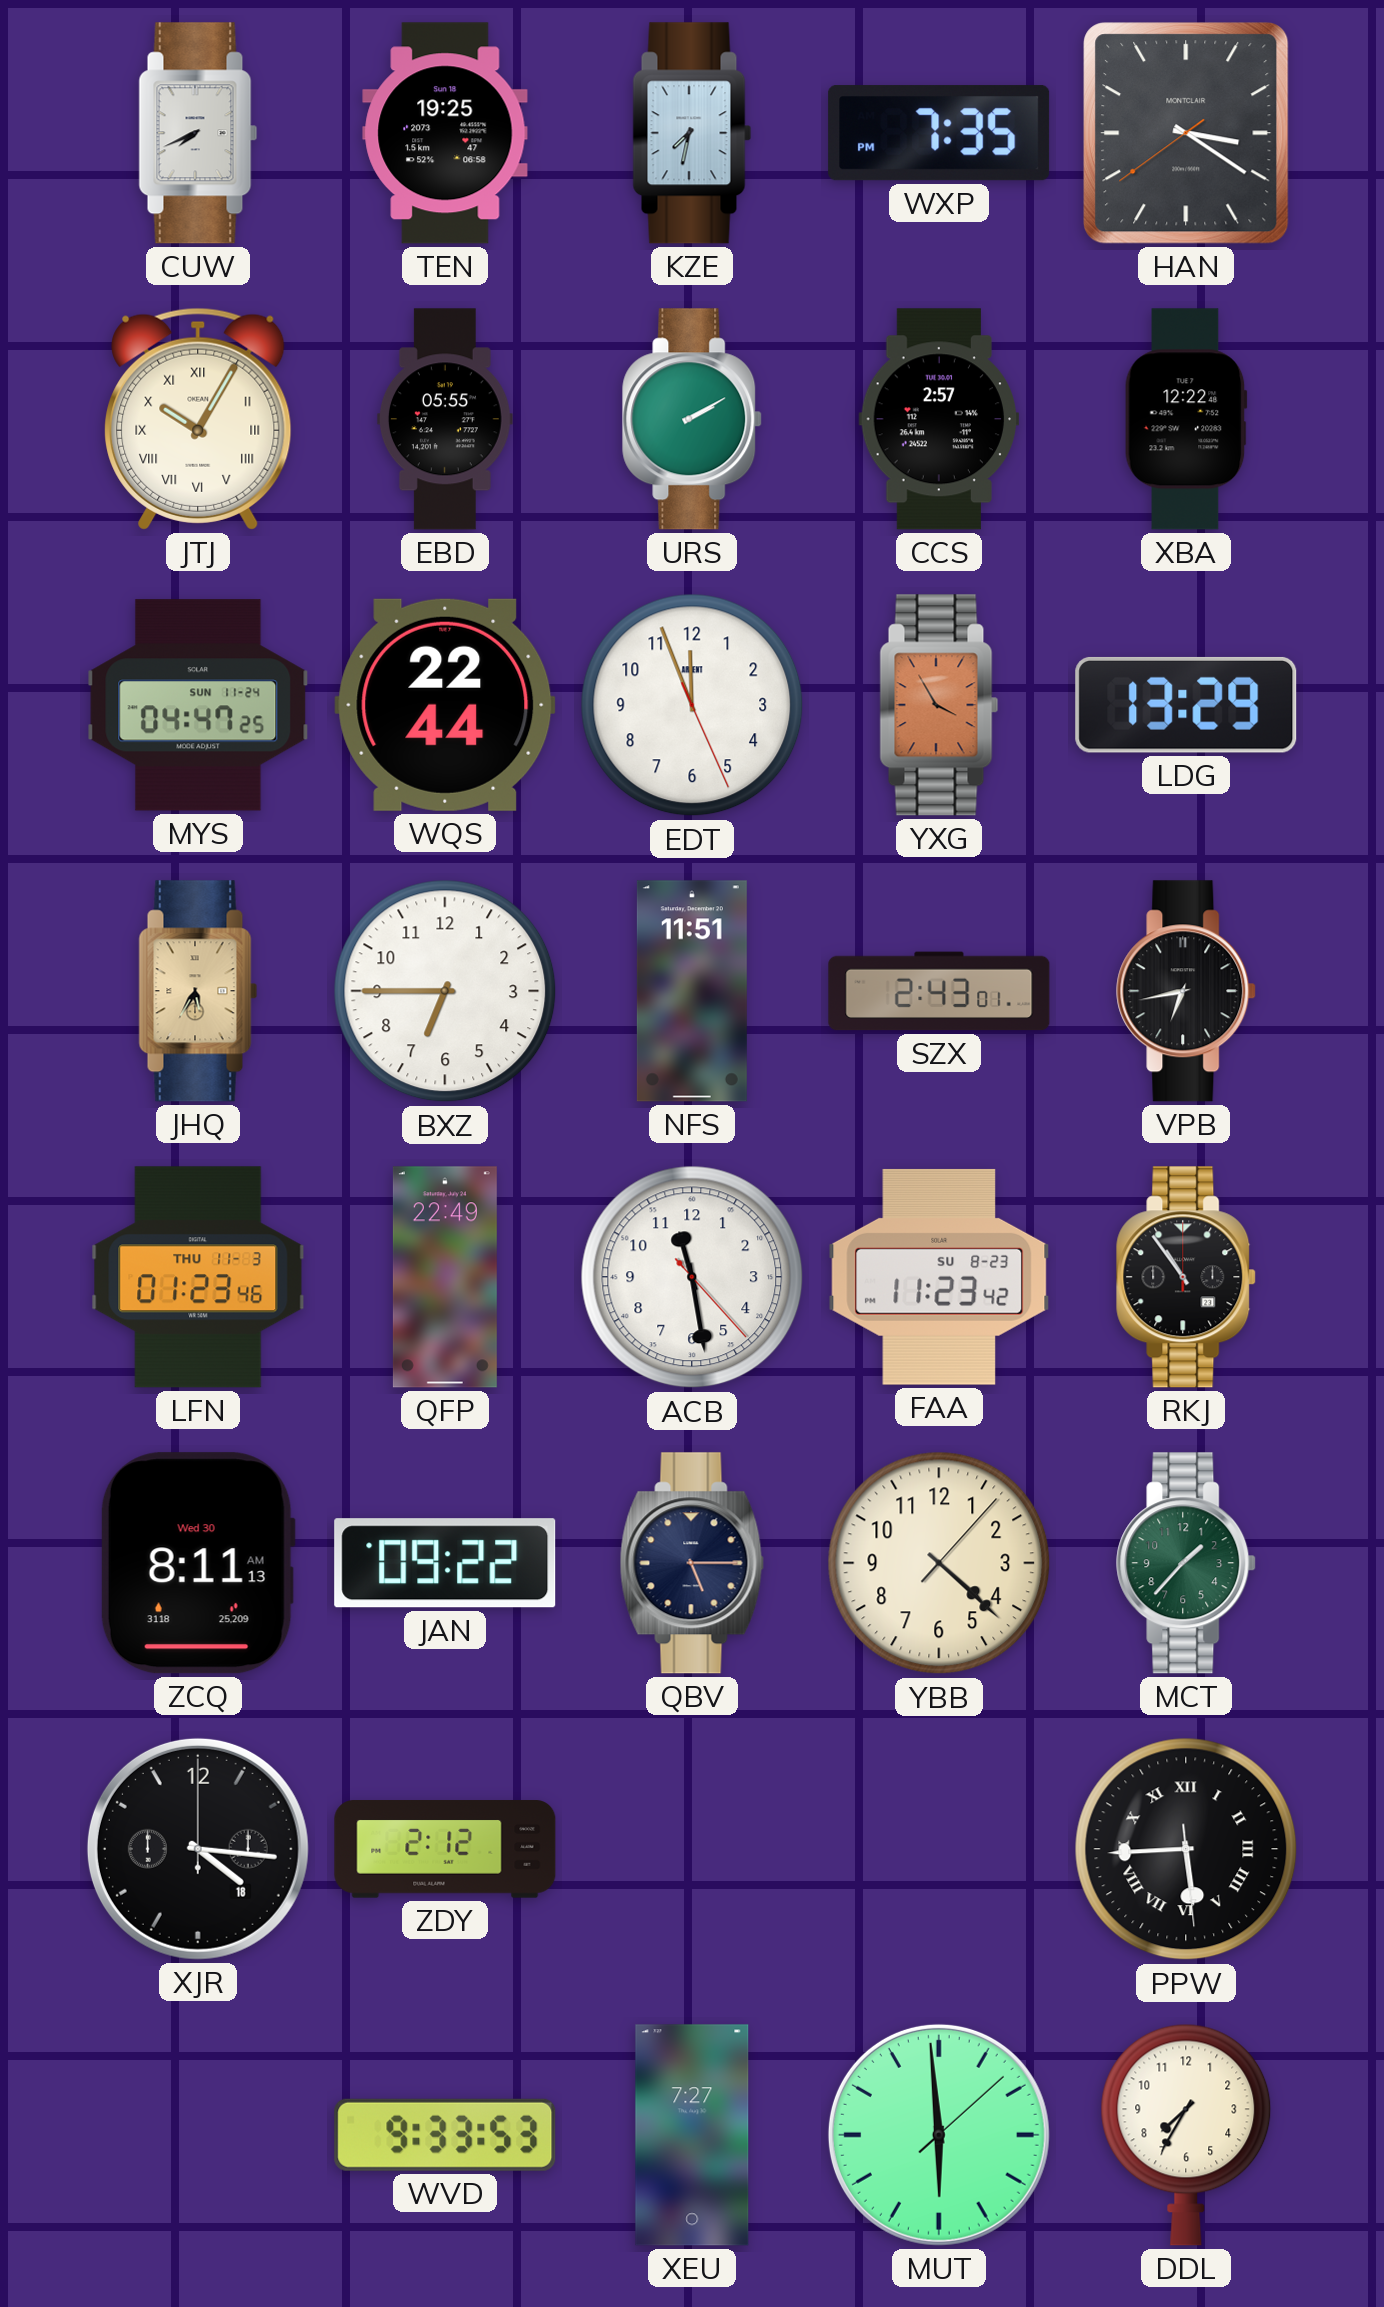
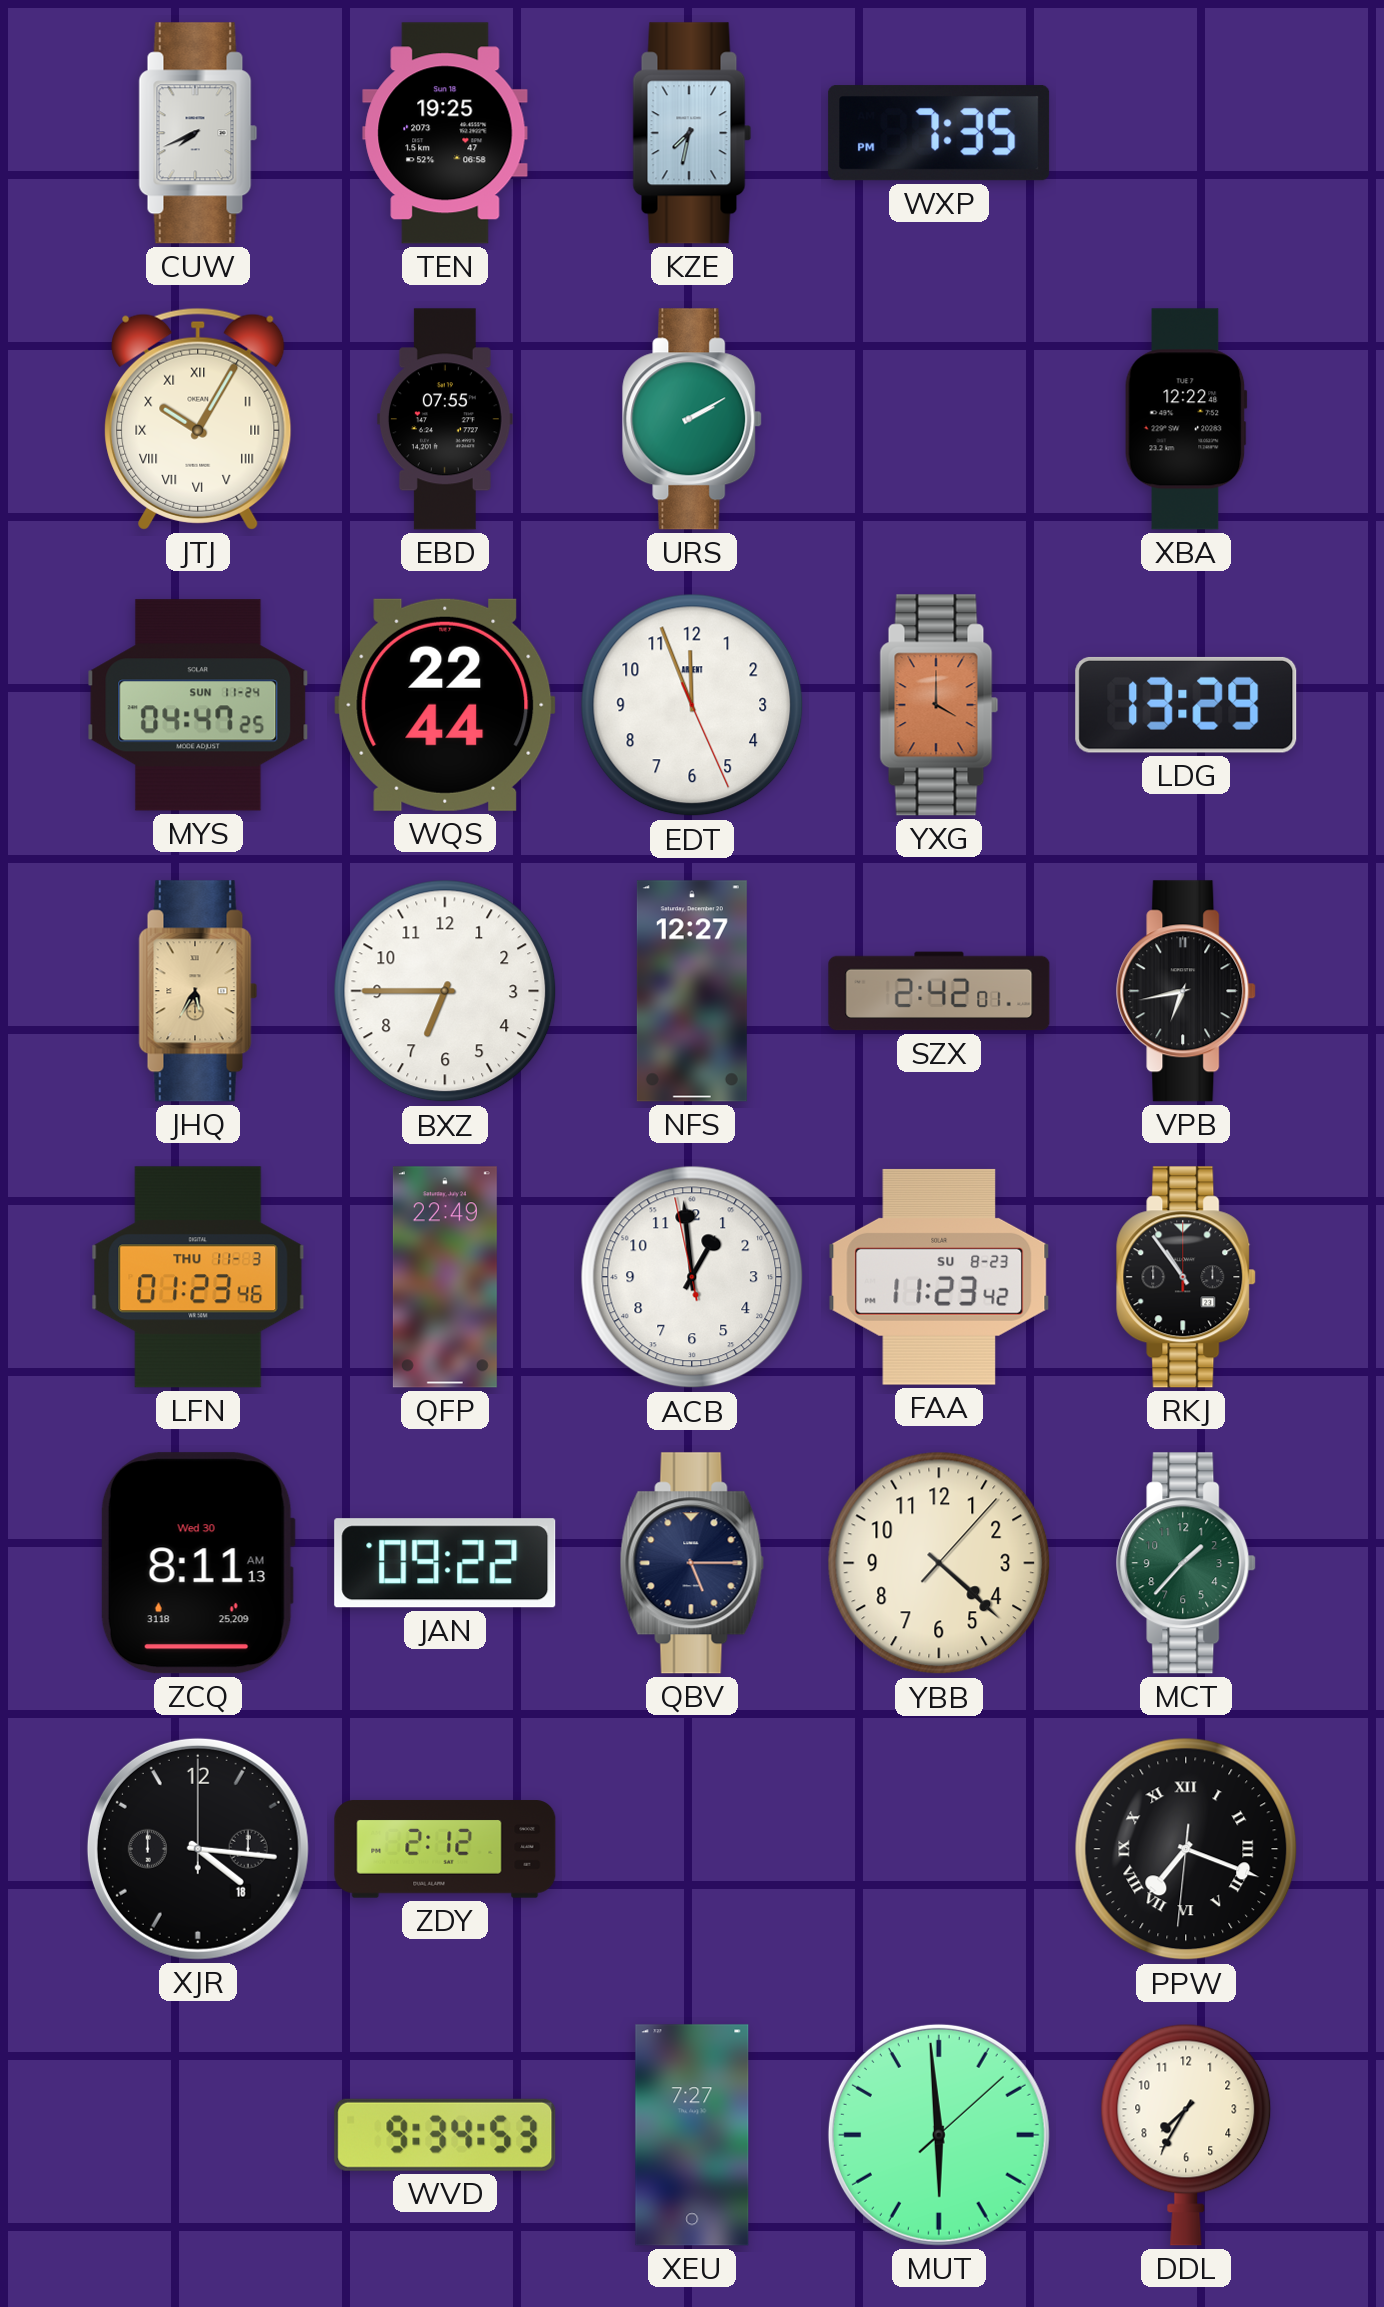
HAN: 3:20 -> none (1186, 133)
EBD: 05:55 -> 07:55 (445, 419)
CCS: 2:57 -> none (939, 419)
YXG: 3:55 -> 4:00 (939, 705)
NFS: 11:51 -> 12:27 (692, 991)
SZX: 2:43 -> 2:42 (939, 991)
ACB: 11:28 -> 12:58 (692, 1277)
PPW: 5:44 -> 7:18 (1186, 1849)
WVD: 9:33 -> 9:34 (445, 2135)
